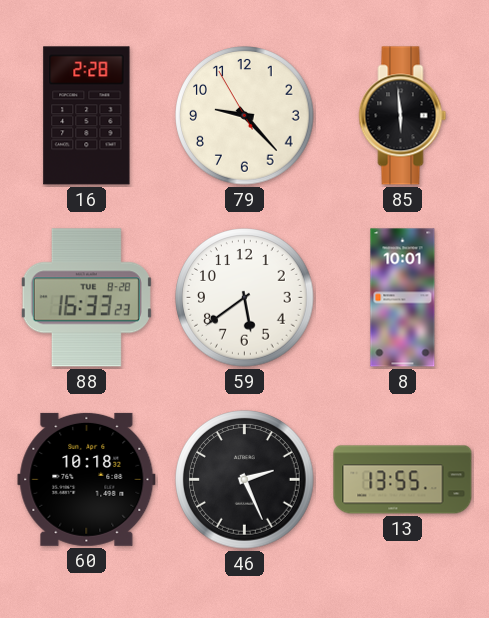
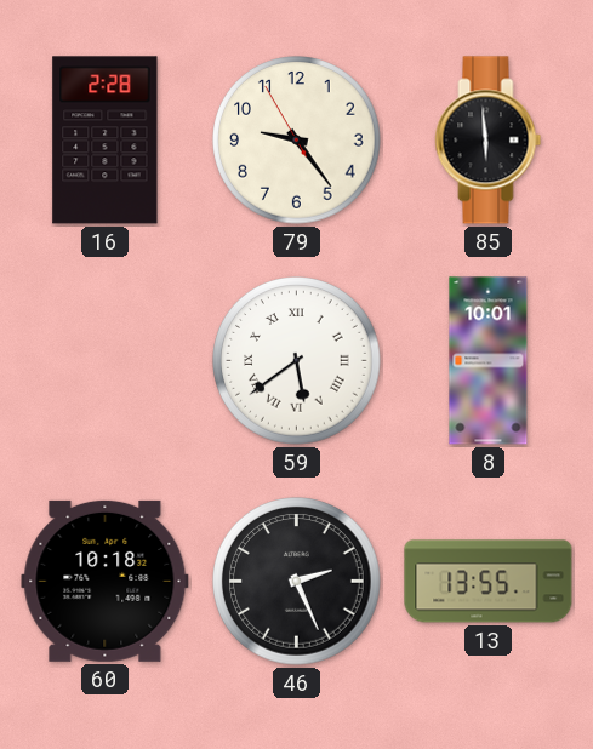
79: 9:22 -> 9:23 (297, 141)
88: 16:33 -> none (86, 298)
59 numerals: Arabic -> Roman (297, 361)
